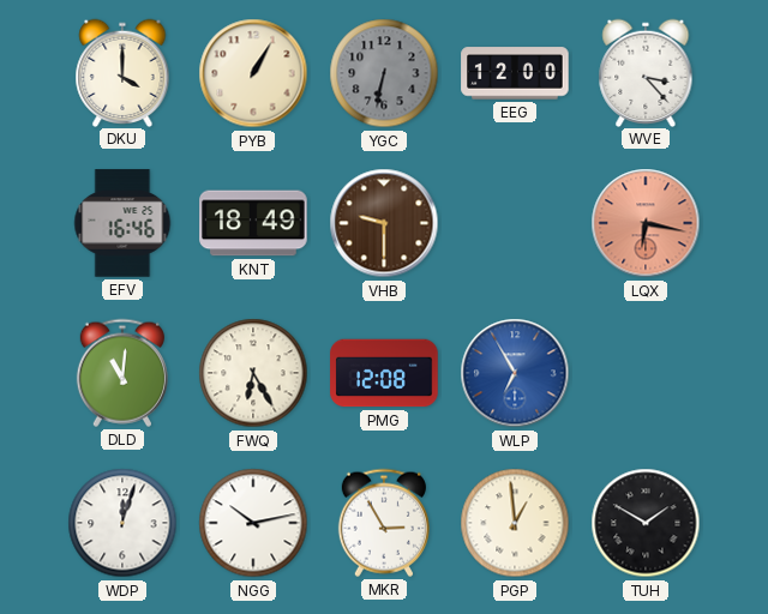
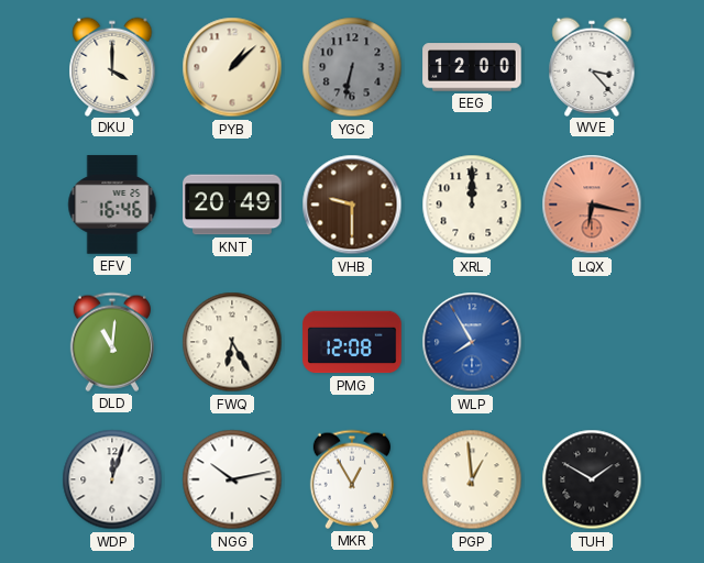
PYB: 1:05 -> 1:08 (232, 67)
KNT: 18:49 -> 20:49 (232, 205)
XRL: none -> 12:00 (472, 205)
WLP: 6:55 -> 7:55 (472, 342)
MKR: 2:55 -> 12:55 (352, 479)
